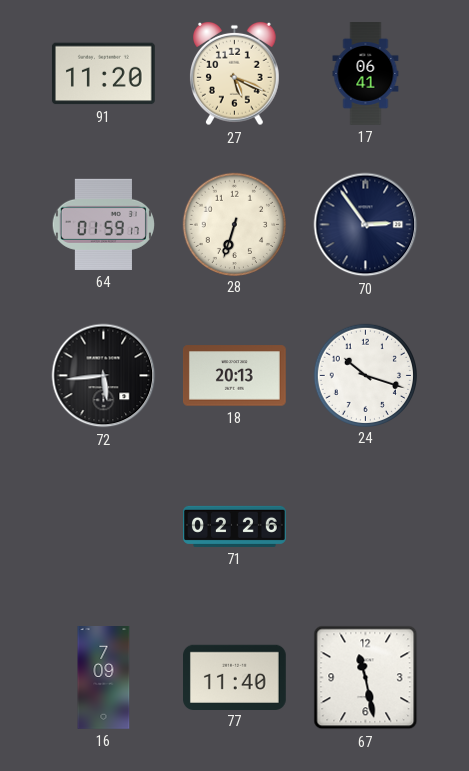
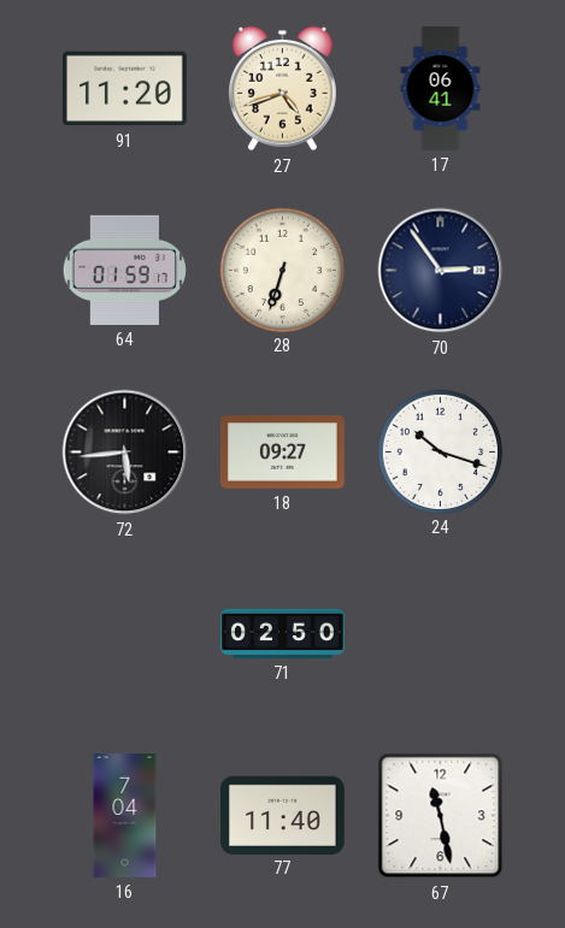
27: 5:19 -> 4:42 (283, 89)
18: 20:13 -> 09:27 (283, 453)
71: 02:26 -> 02:50 (283, 633)
16: 7:09 -> 7:04 (125, 816)
